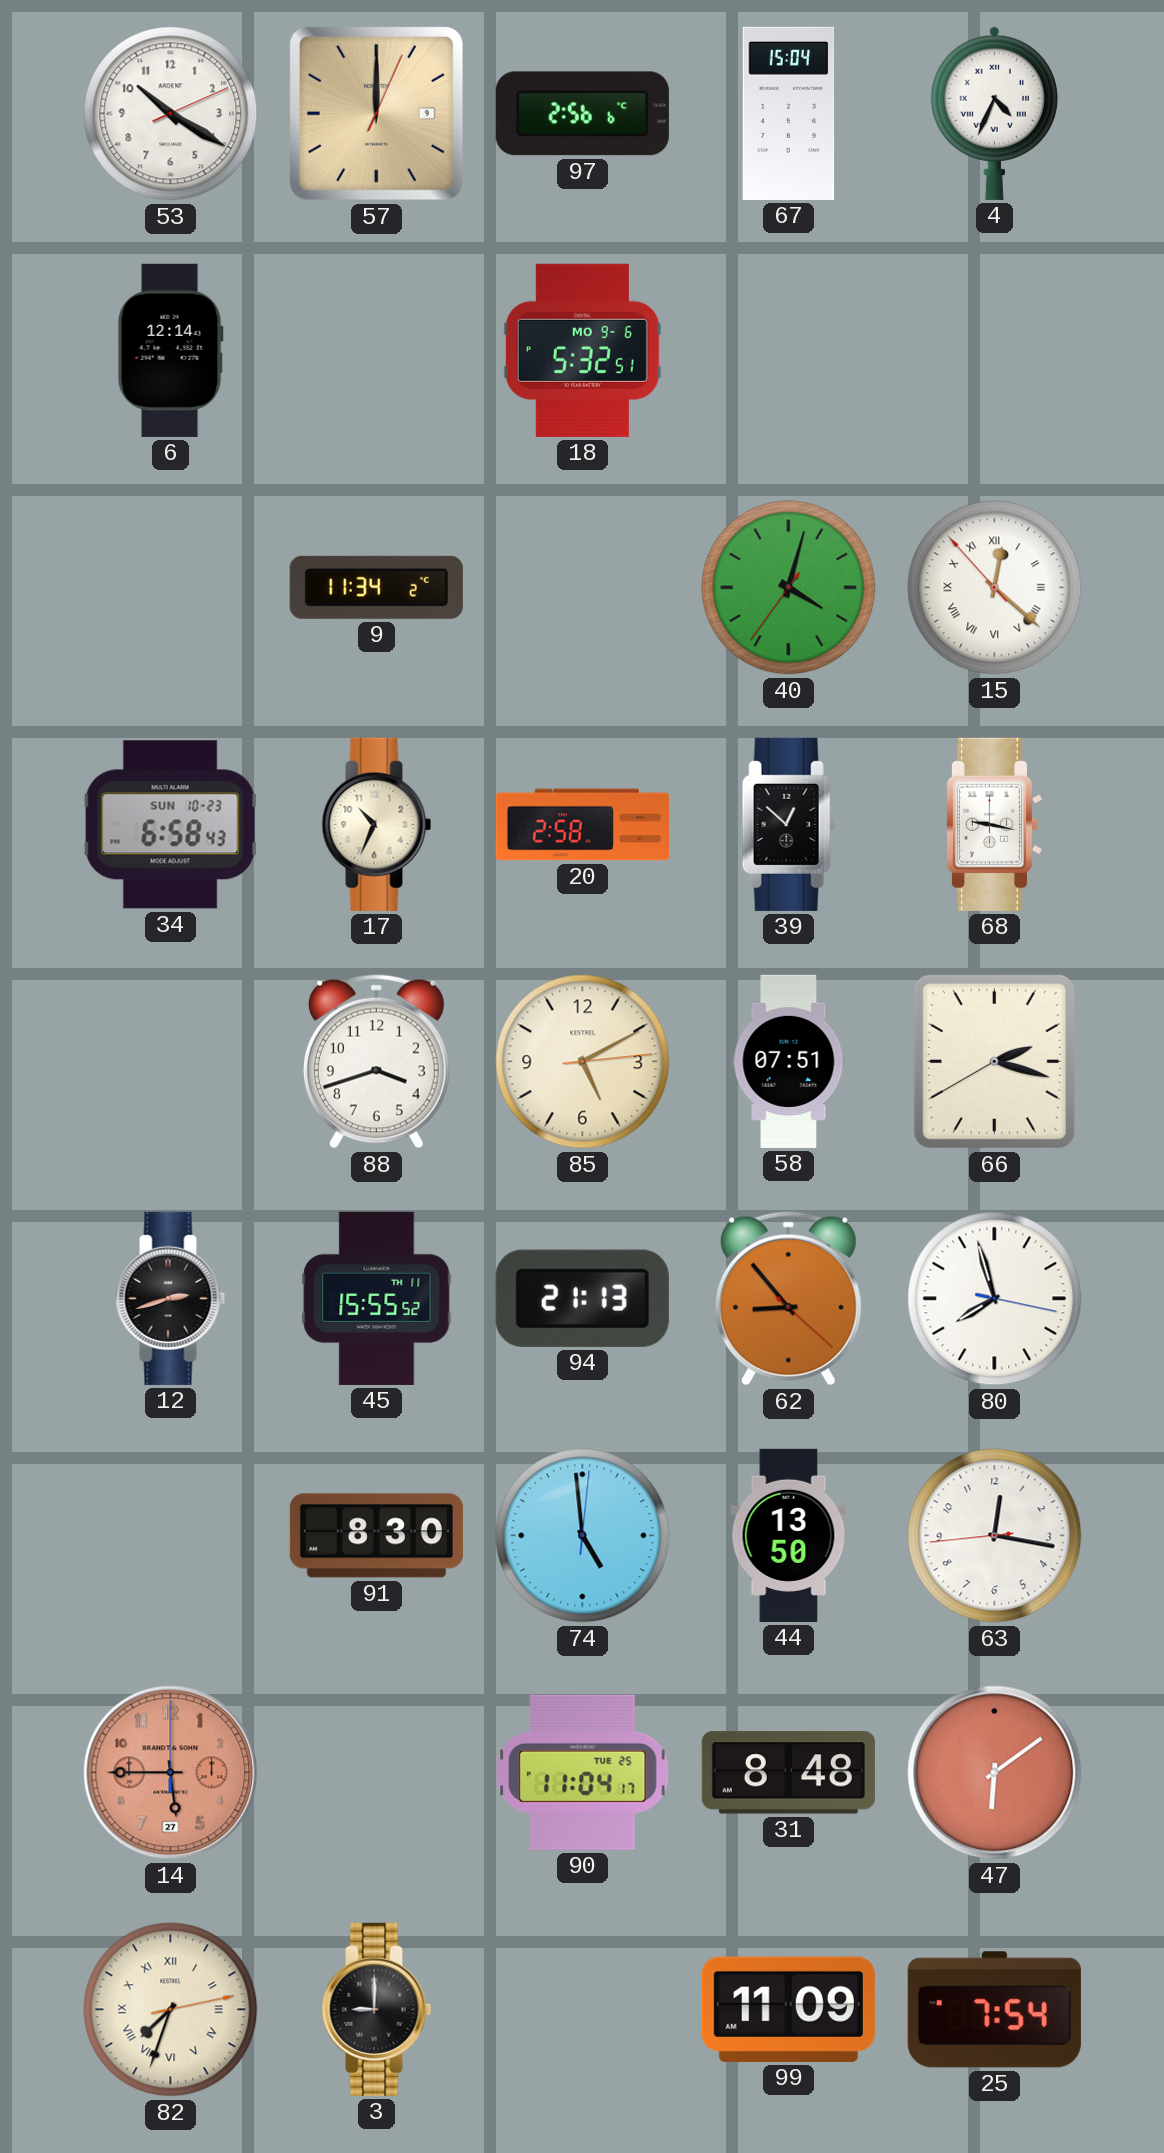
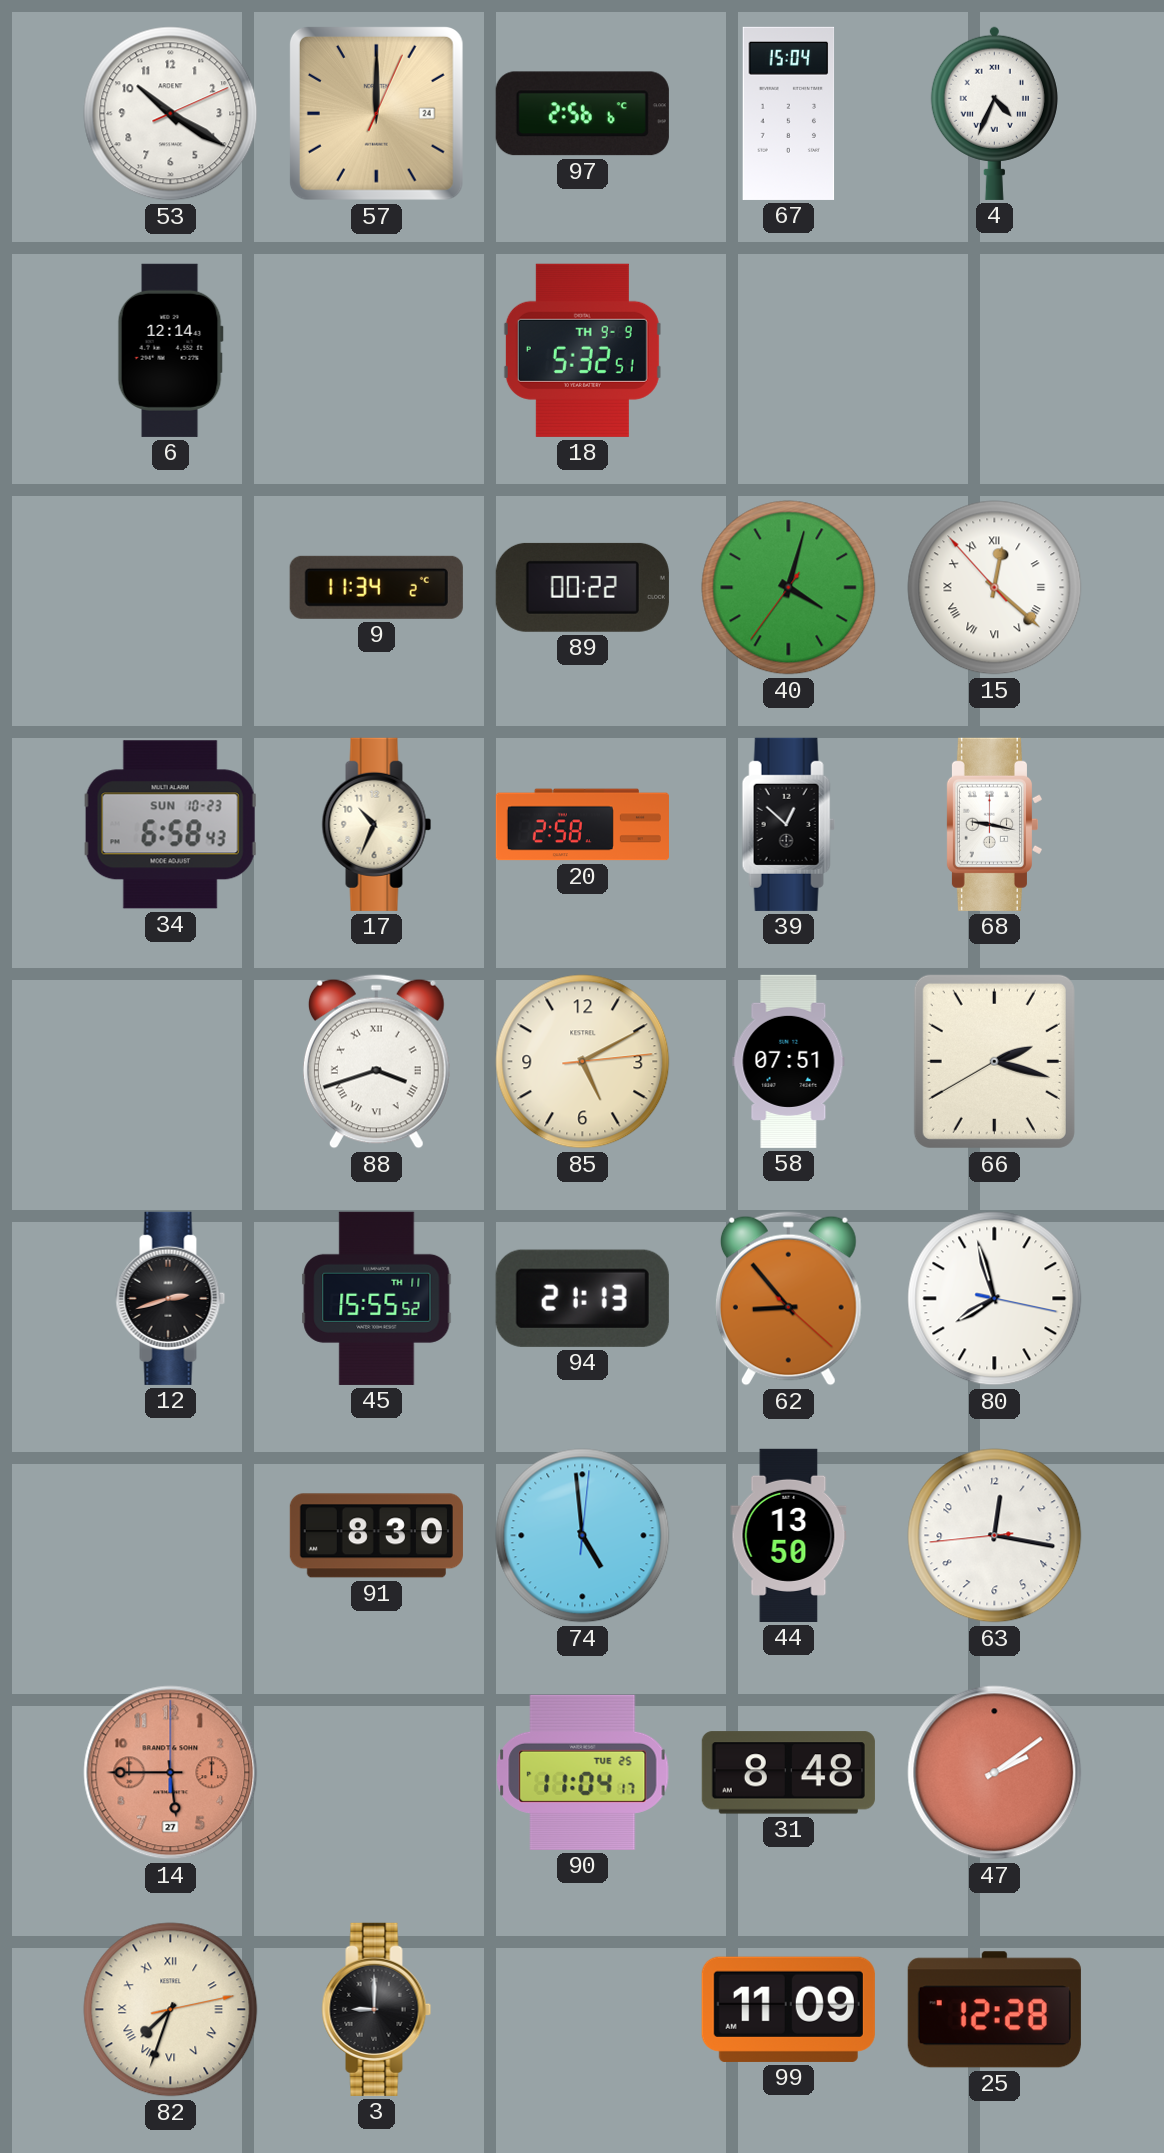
57 date: 9 -> 24 (376, 113)
18 date: MO 9-6 -> TH 9-9 (582, 350)
89: none -> 00:22 (582, 587)
88 numerals: Arabic -> Roman (376, 1062)
47: 6:09 -> 2:09 (995, 1773)
25: 7:54 -> 12:28 (994, 2010)
